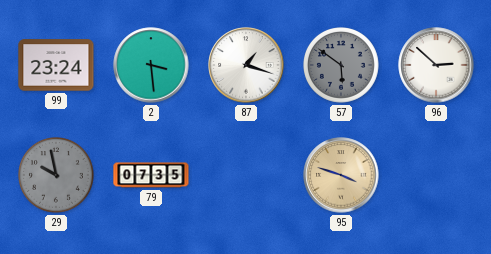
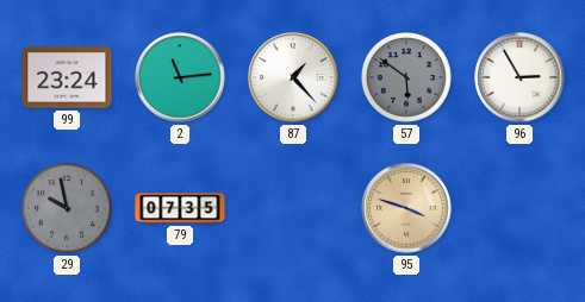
2: 3:29 -> 11:14 (180, 77)
87: 1:18 -> 1:23 (293, 77)
96: 2:52 -> 2:55 (519, 77)
